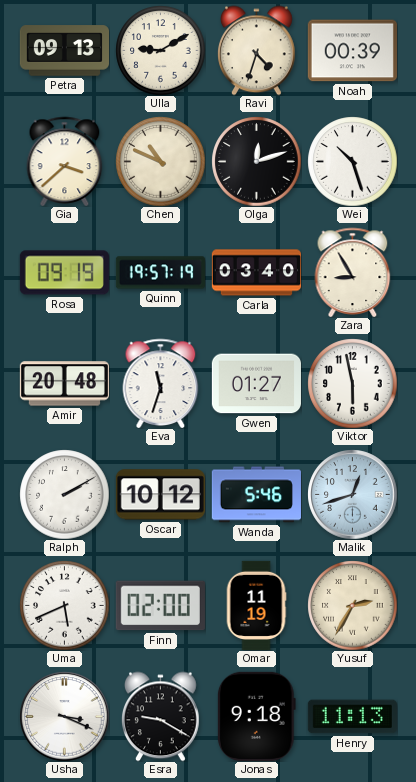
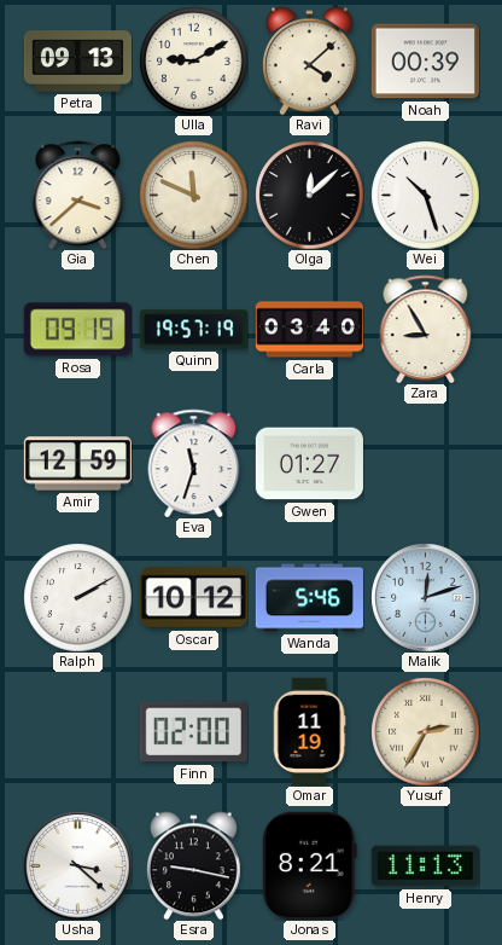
Ravi: 4:33 -> 4:08 (309, 60)
Chen: 10:49 -> 11:49 (193, 195)
Olga: 12:12 -> 12:08 (309, 195)
Amir: 20:48 -> 12:59 (77, 464)
Viktor: 5:58 -> none (352, 383)
Malik: 12:42 -> 12:12 (425, 597)
Uma: 5:41 -> none (64, 605)
Usha: 3:19 -> 3:22 (77, 865)
Esra: 9:20 -> 9:17 (193, 865)
Jonas: 9:18 -> 8:21 (309, 865)
